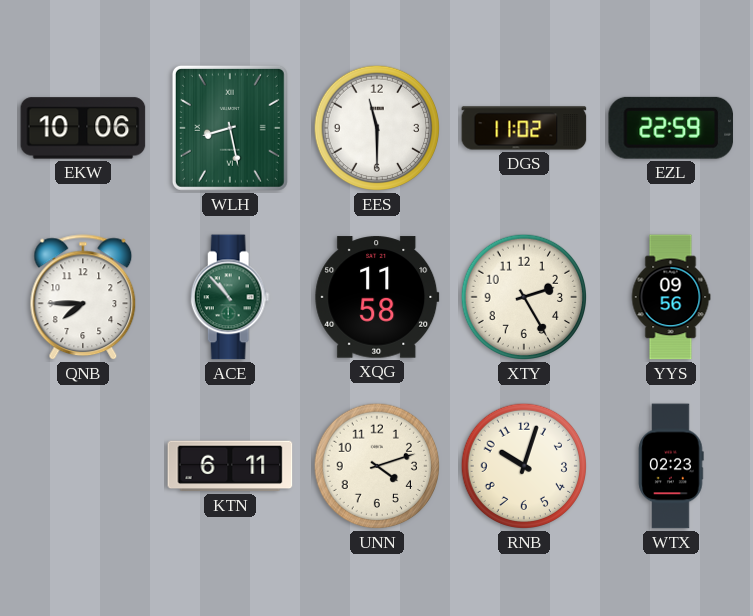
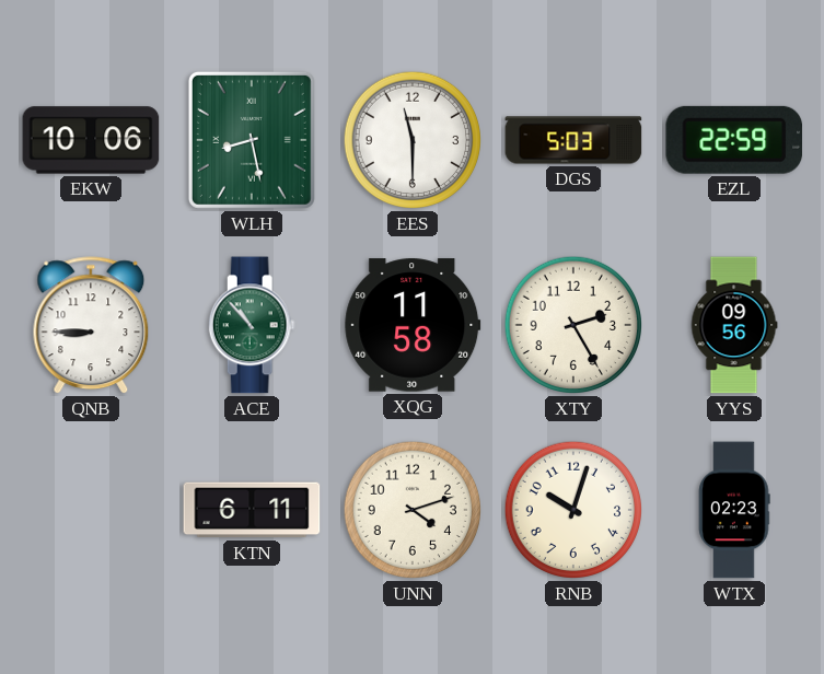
DGS: 11:02 -> 5:03 (573, 140)
QNB: 7:45 -> 8:45 (91, 326)
